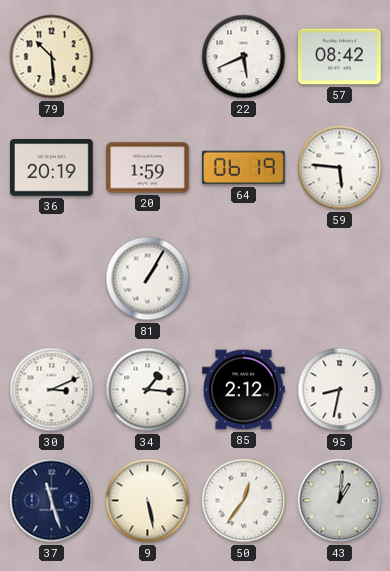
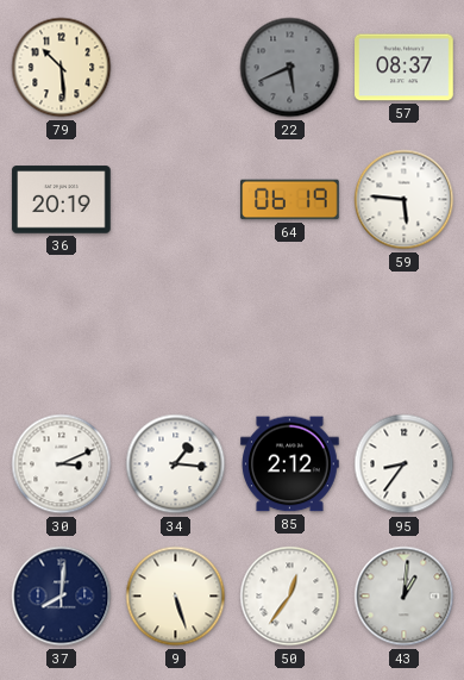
22 dial: white -> grey (290, 68)
57: 08:42 -> 08:37 (405, 68)
20: 1:59 -> none (148, 168)
81: 1:05 -> none (148, 279)
95: 8:32 -> 8:36 (405, 464)
37: 11:27 -> 8:01 (62, 597)
9: 5:28 -> 5:27 (176, 597)
